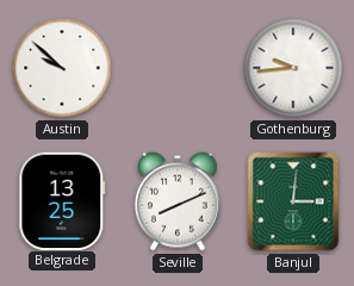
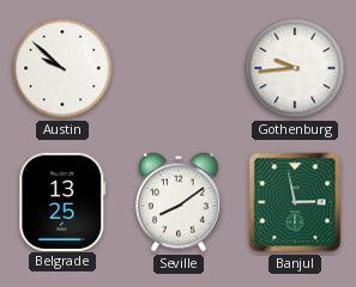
Seville: 8:11 -> 8:09 (179, 202)
Banjul: 3:01 -> 2:58 (295, 202)
